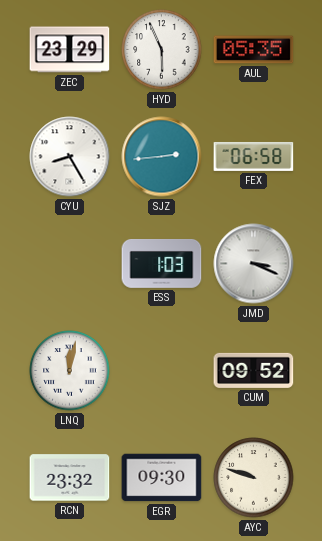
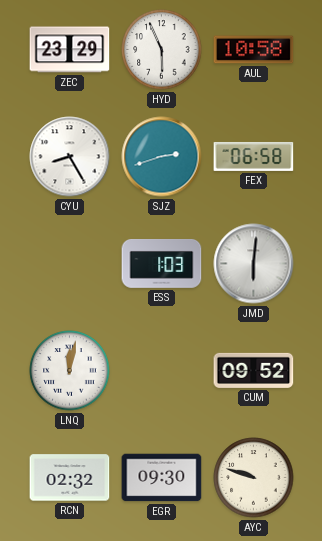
AUL: 05:35 -> 10:58 (254, 50)
SJZ: 2:44 -> 2:42 (162, 157)
JMD: 3:19 -> 6:01 (254, 264)
RCN: 23:32 -> 02:32 (70, 478)
